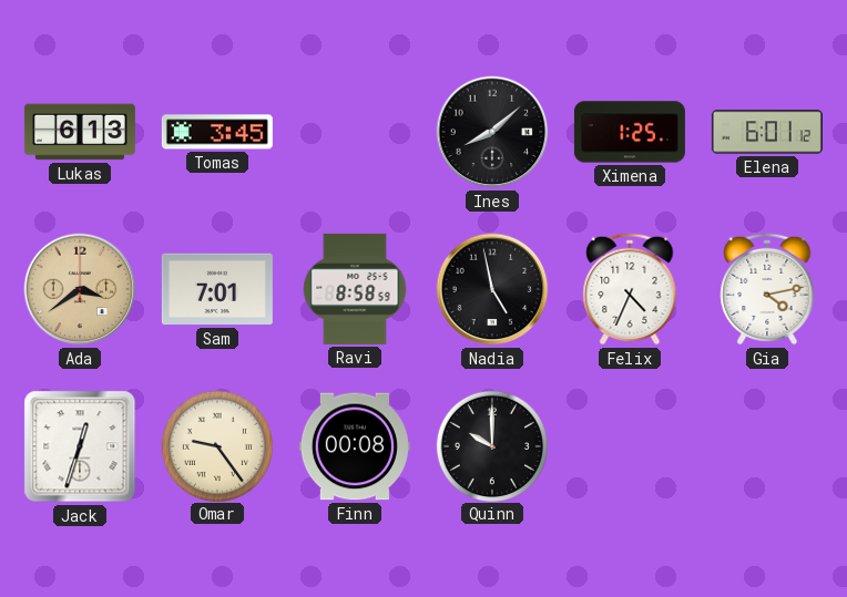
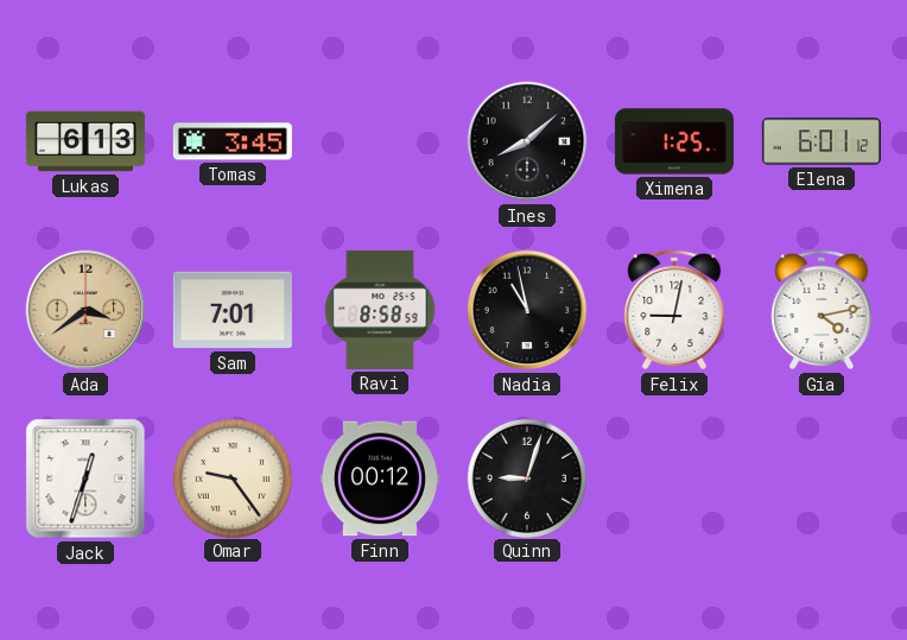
Nadia: 4:58 -> 10:58 (527, 310)
Felix: 4:34 -> 9:02 (674, 310)
Finn: 00:08 -> 00:12 (380, 479)
Quinn: 10:00 -> 9:03 (526, 477)
